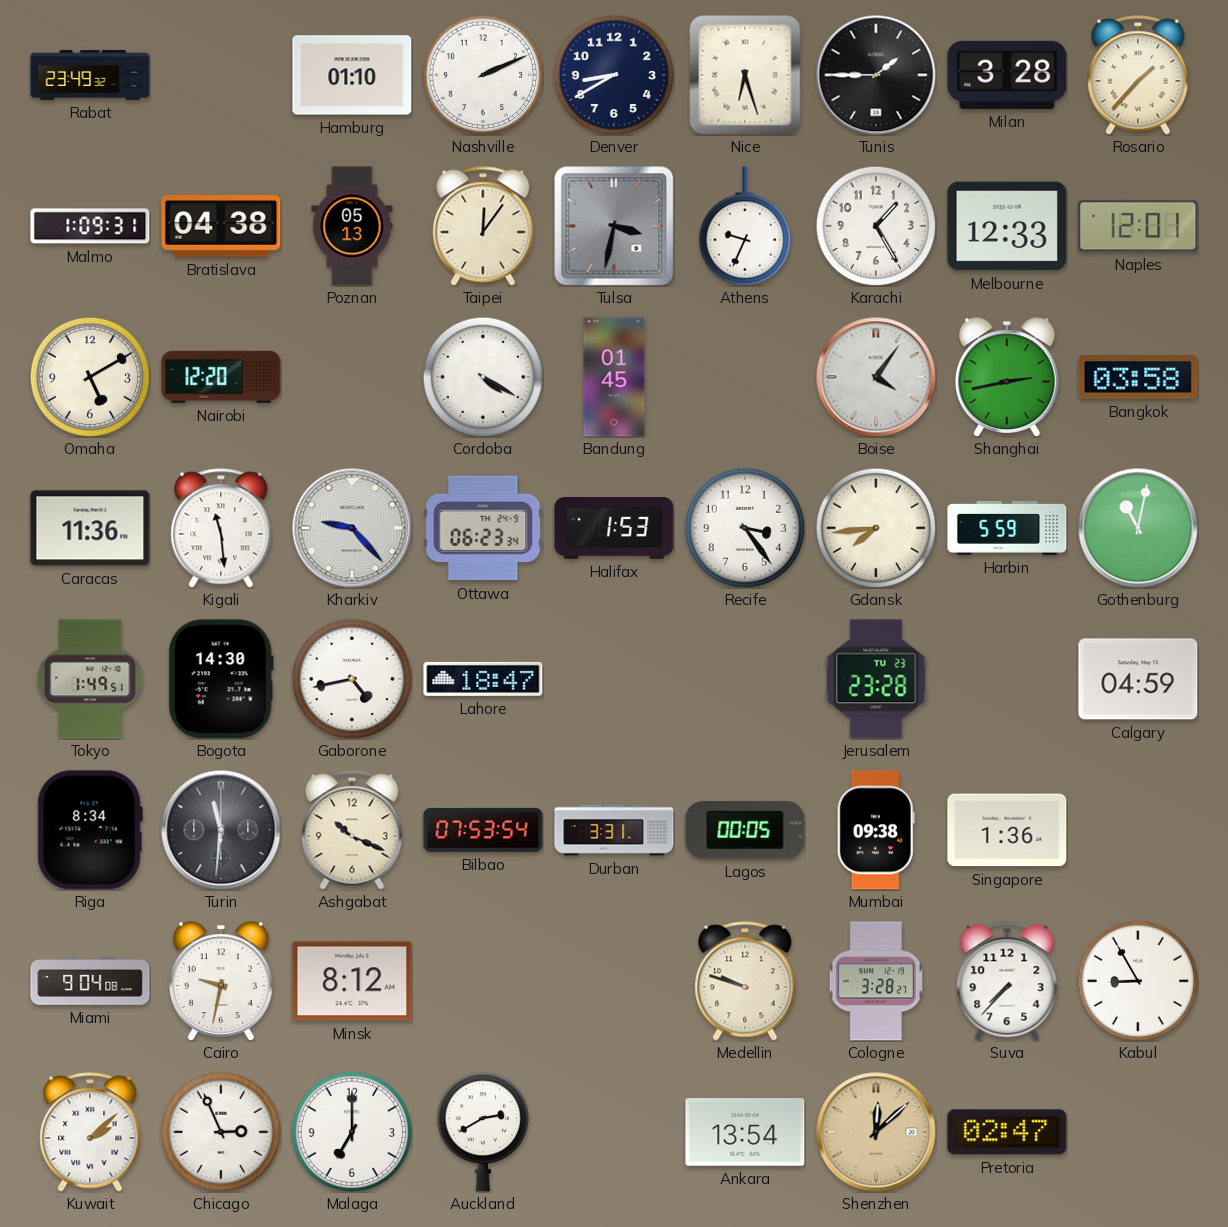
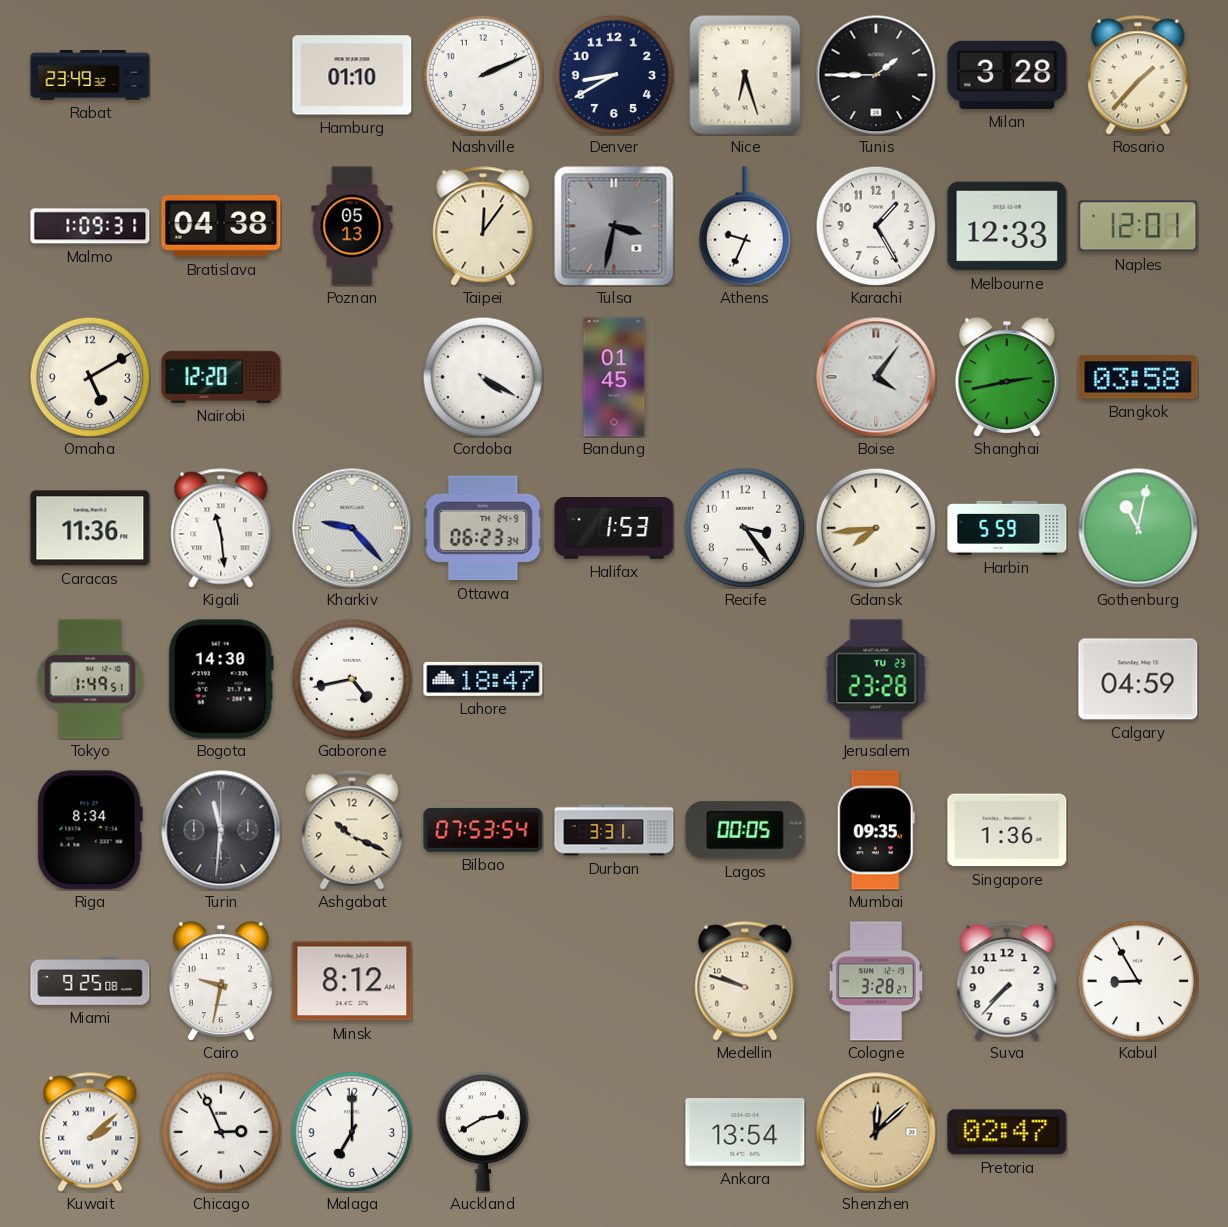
Mumbai: 09:38 -> 09:35 (876, 830)
Miami: 9:04 -> 9:25 (90, 981)
